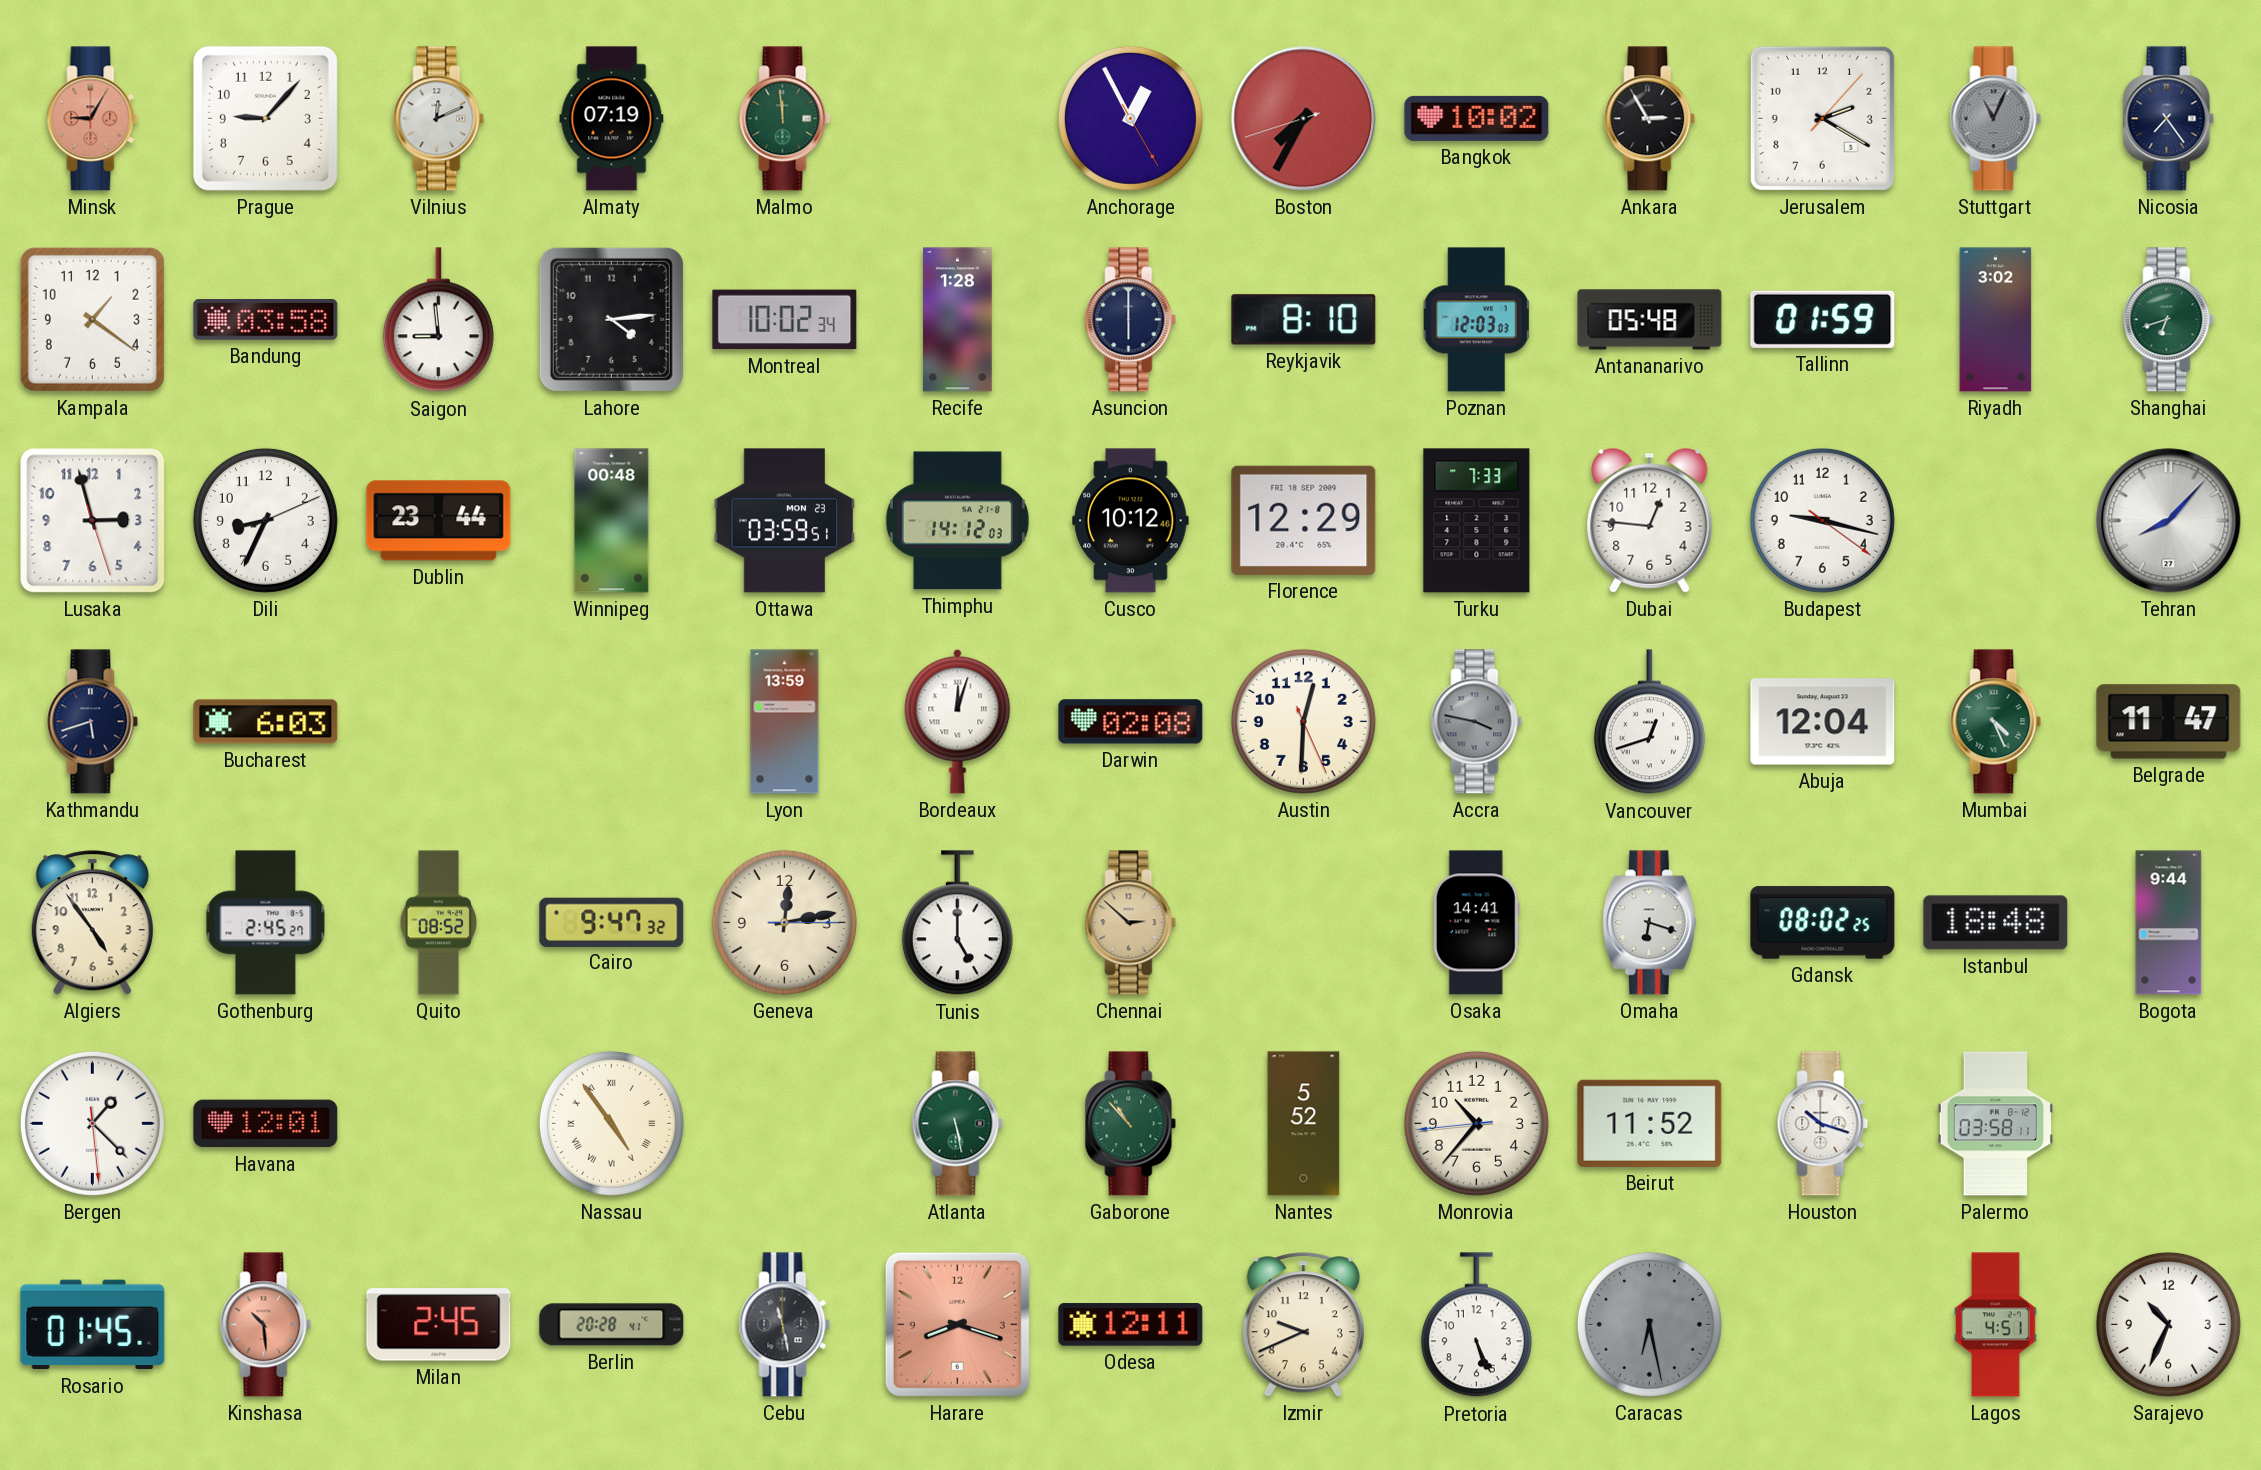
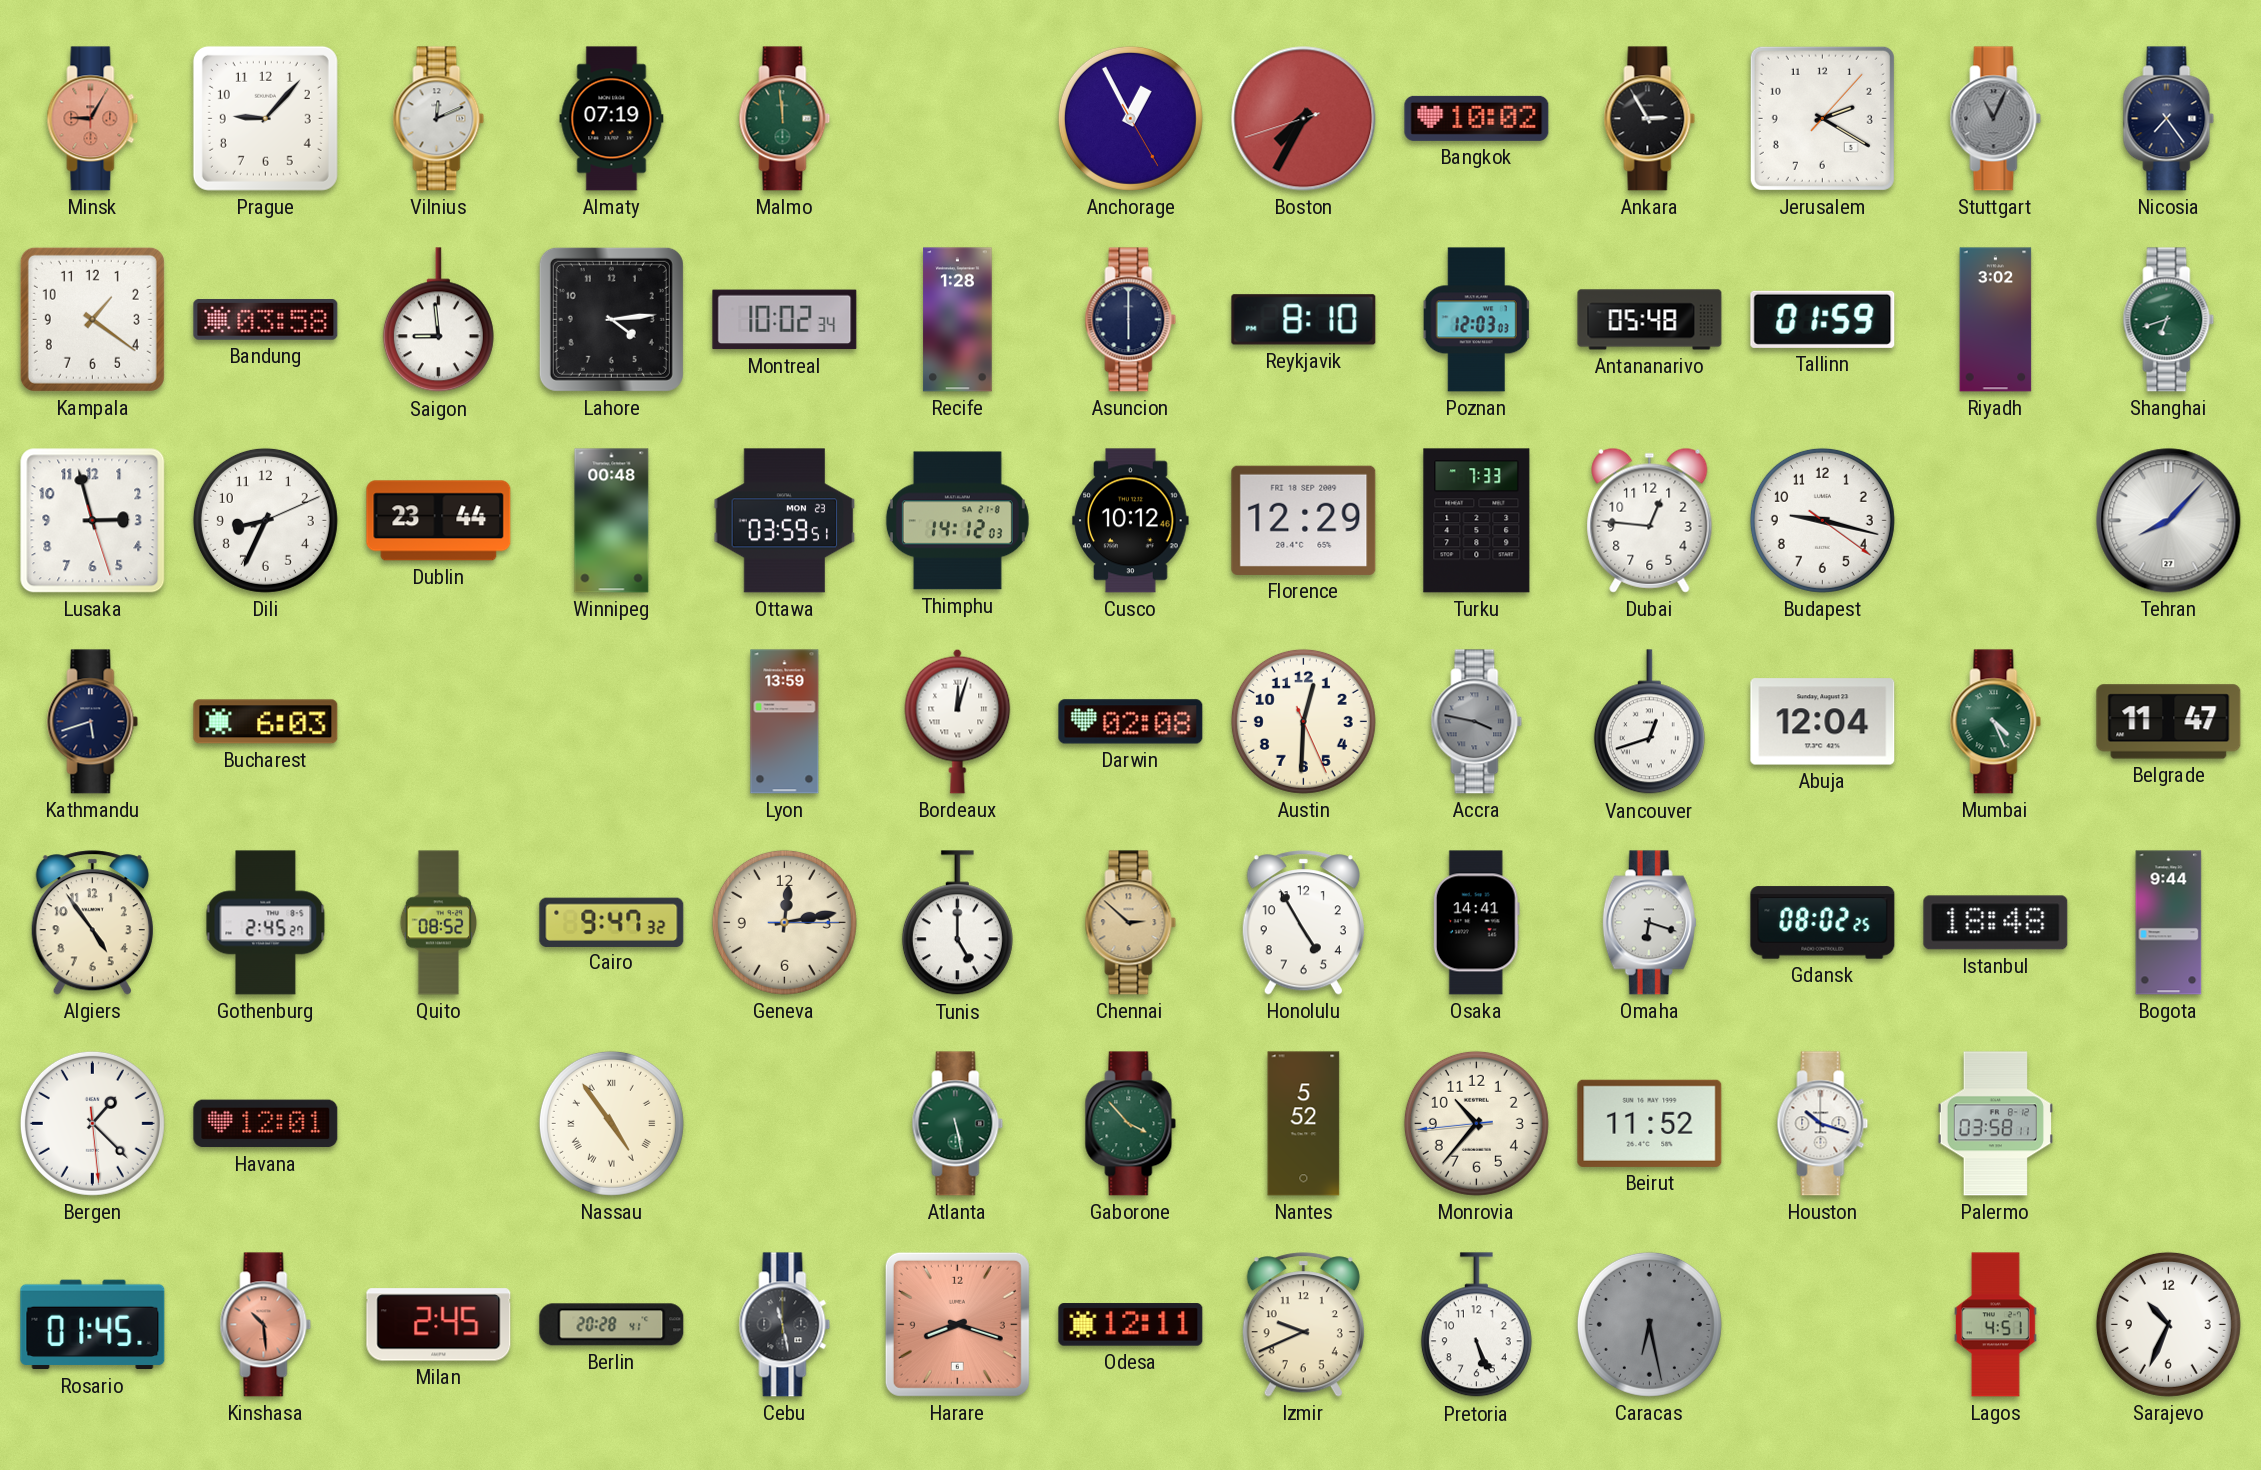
Honolulu: none -> 4:55 (1303, 923)
Gaborone: 10:53 -> 3:53 (1131, 1124)
